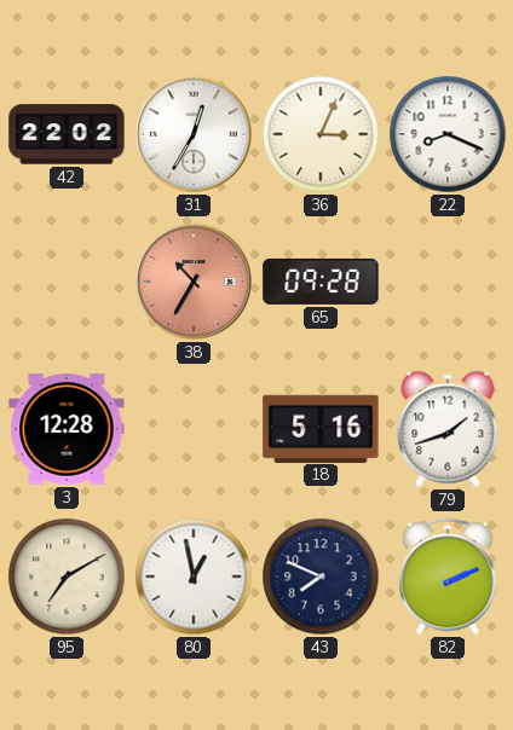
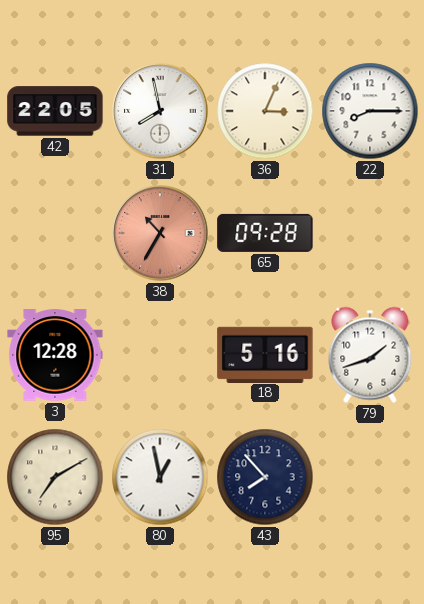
42: 22:02 -> 22:05 (55, 111)
31: 12:35 -> 7:58 (160, 111)
22: 8:19 -> 8:15 (370, 111)
43: 7:49 -> 7:53 (265, 477)
82: 2:11 -> none (448, 577)
